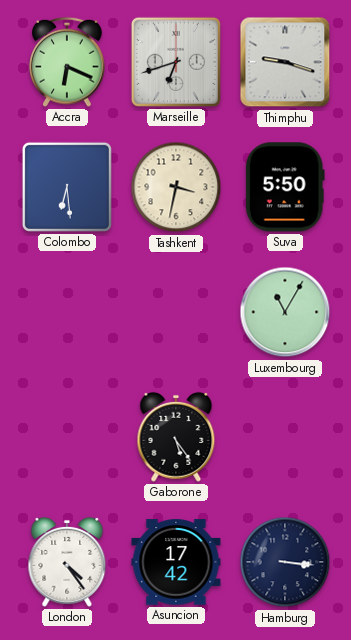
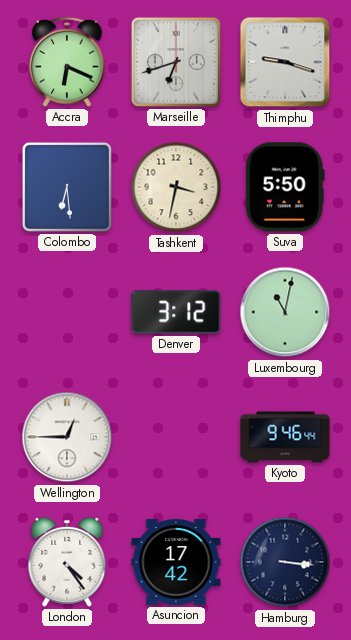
Denver: none -> 3:12 (176, 312)
Luxembourg: 11:05 -> 11:02 (285, 312)
Wellington: none -> 12:45 (67, 437)
Gaborone: 5:24 -> none (176, 437)
Kyoto: none -> 9:46 (285, 437)
